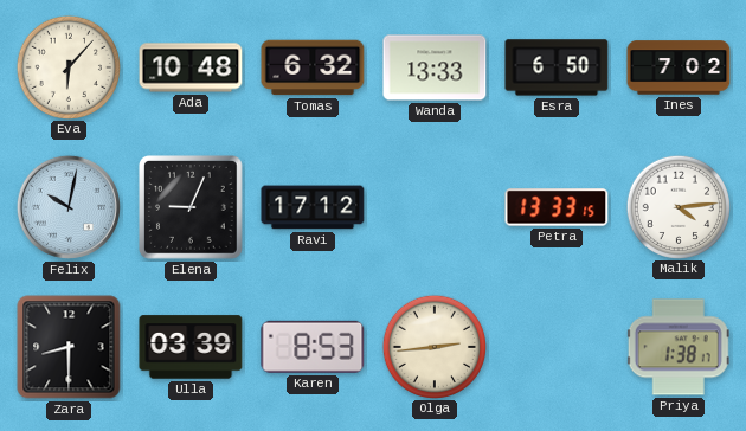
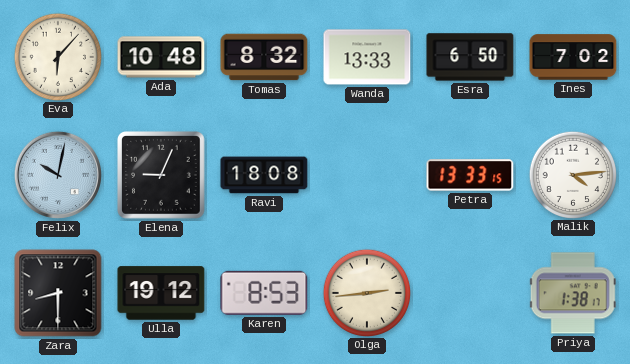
Tomas: 6:32 -> 8:32 (264, 57)
Ravi: 17:12 -> 18:08 (264, 175)
Ulla: 03:39 -> 19:12 (161, 293)
